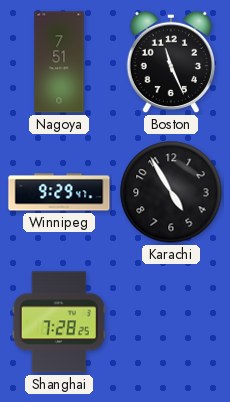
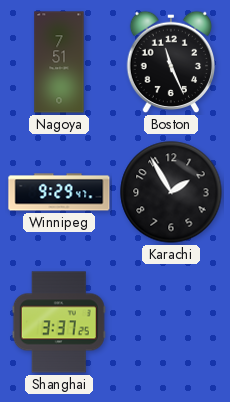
Karachi: 4:55 -> 1:55 (171, 192)
Shanghai: 7:28 -> 3:37 (59, 322)
